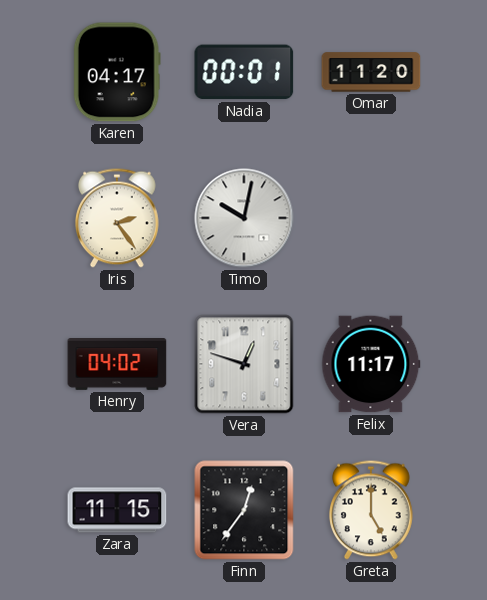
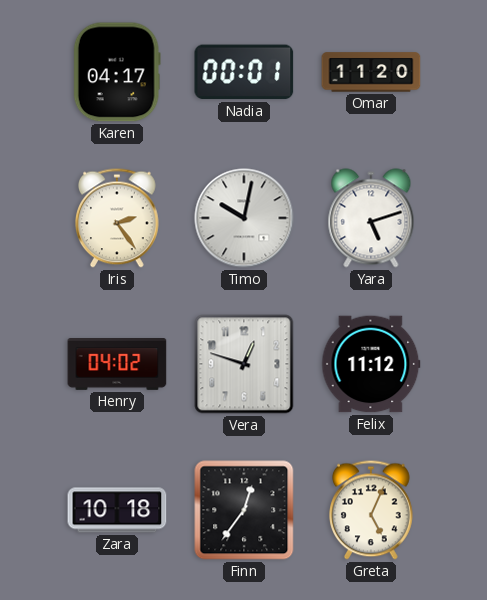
Yara: none -> 5:12 (371, 218)
Felix: 11:17 -> 11:12 (371, 364)
Zara: 11:15 -> 10:18 (117, 510)
Greta: 5:00 -> 5:04 (372, 510)
